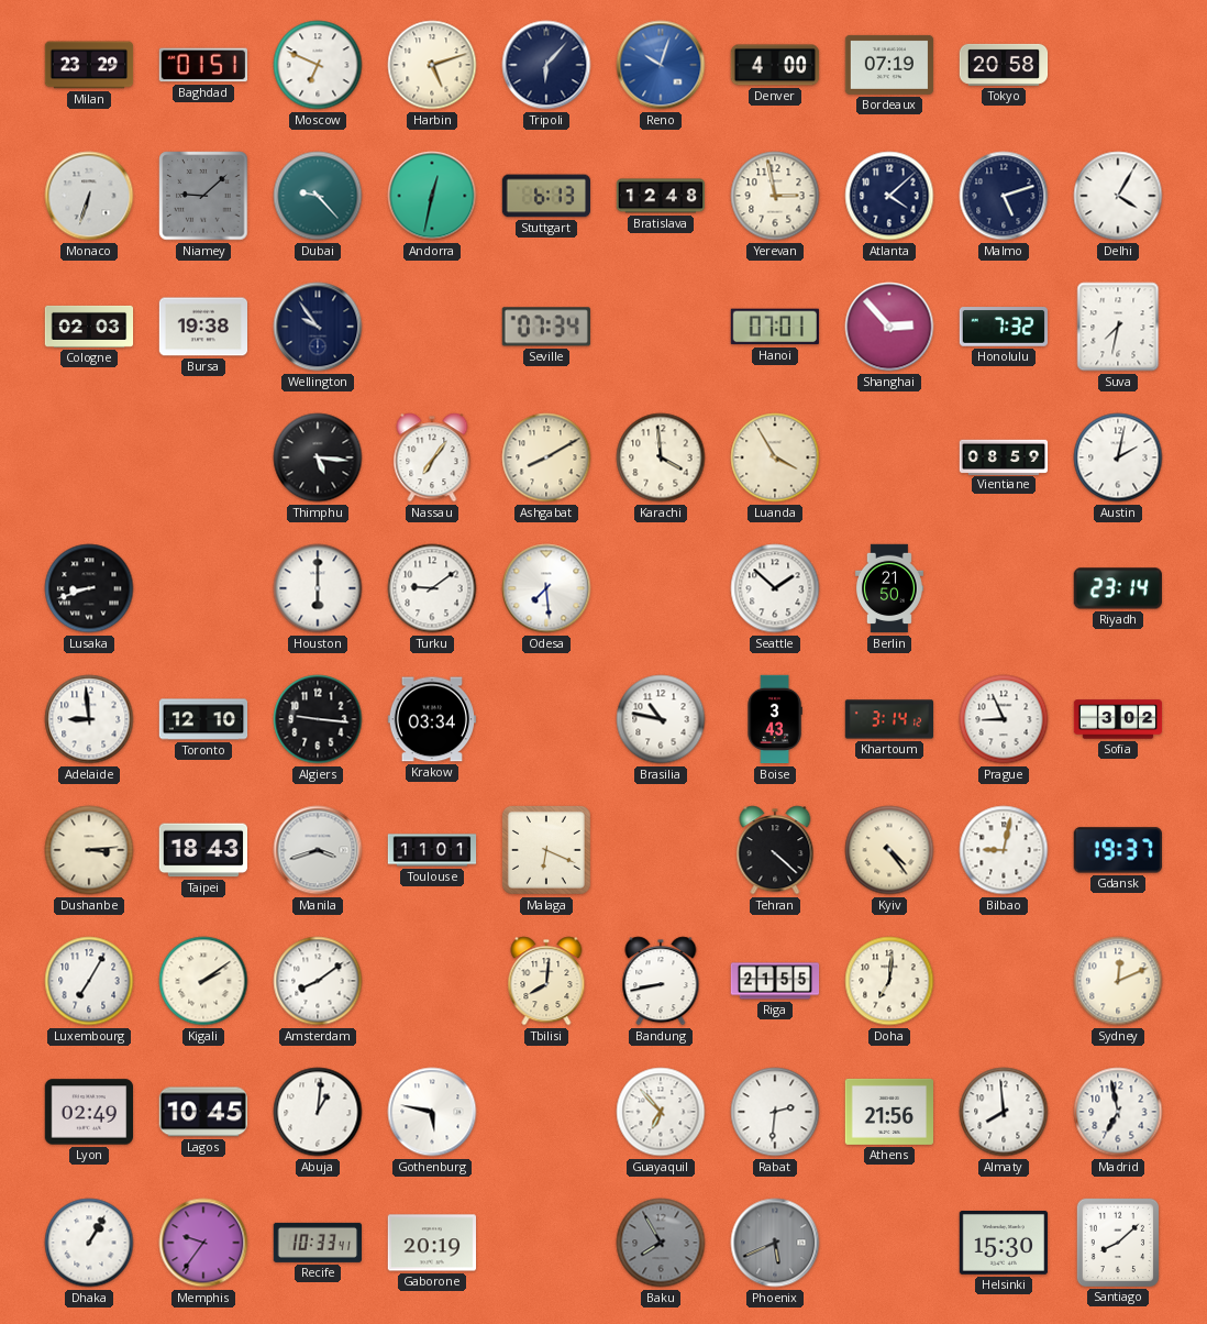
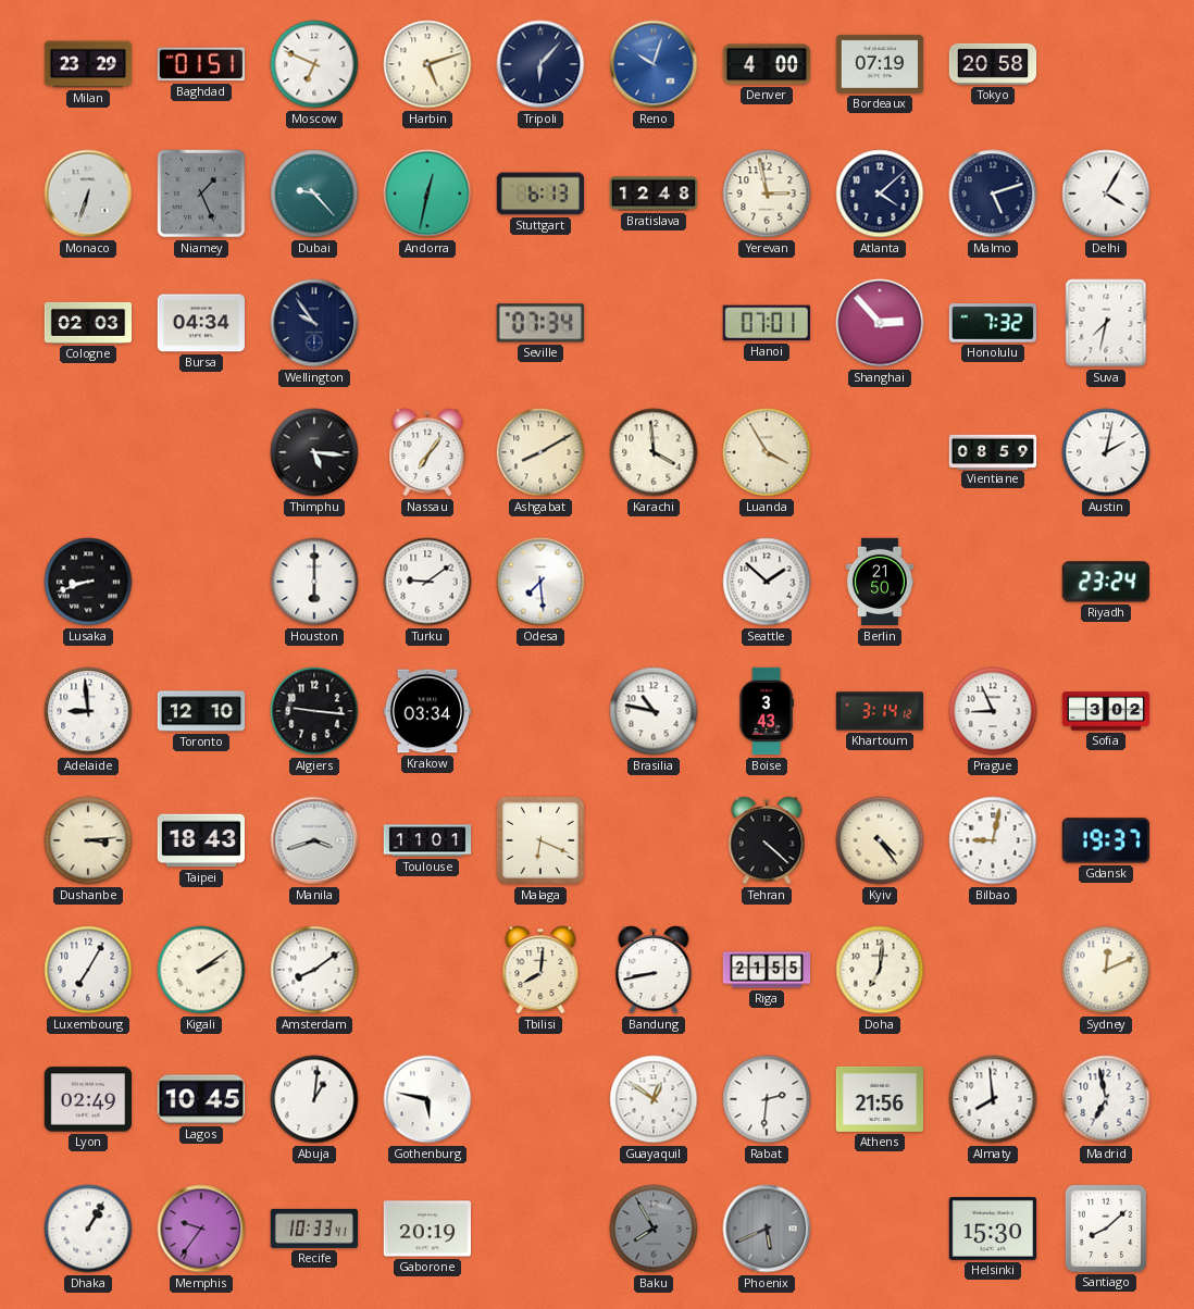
Niamey: 9:08 -> 1:26 (201, 194)
Bursa: 19:38 -> 04:34 (200, 323)
Riyadh: 23:14 -> 23:24 (1106, 582)
Guayaquil: 6:53 -> 12:51 (654, 1099)
